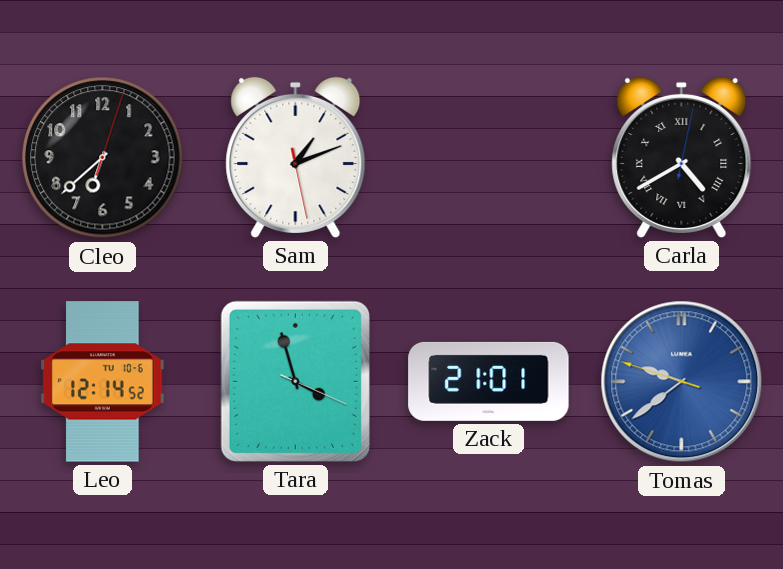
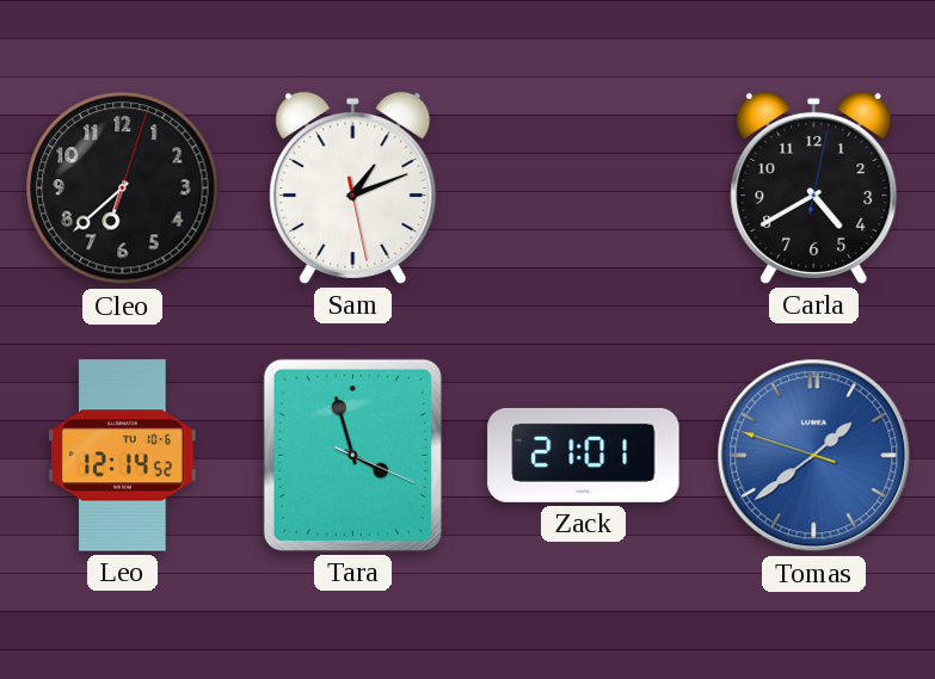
Carla numerals: Roman -> Arabic (814, 187)
Tomas: 9:38 -> 1:38 (814, 456)
